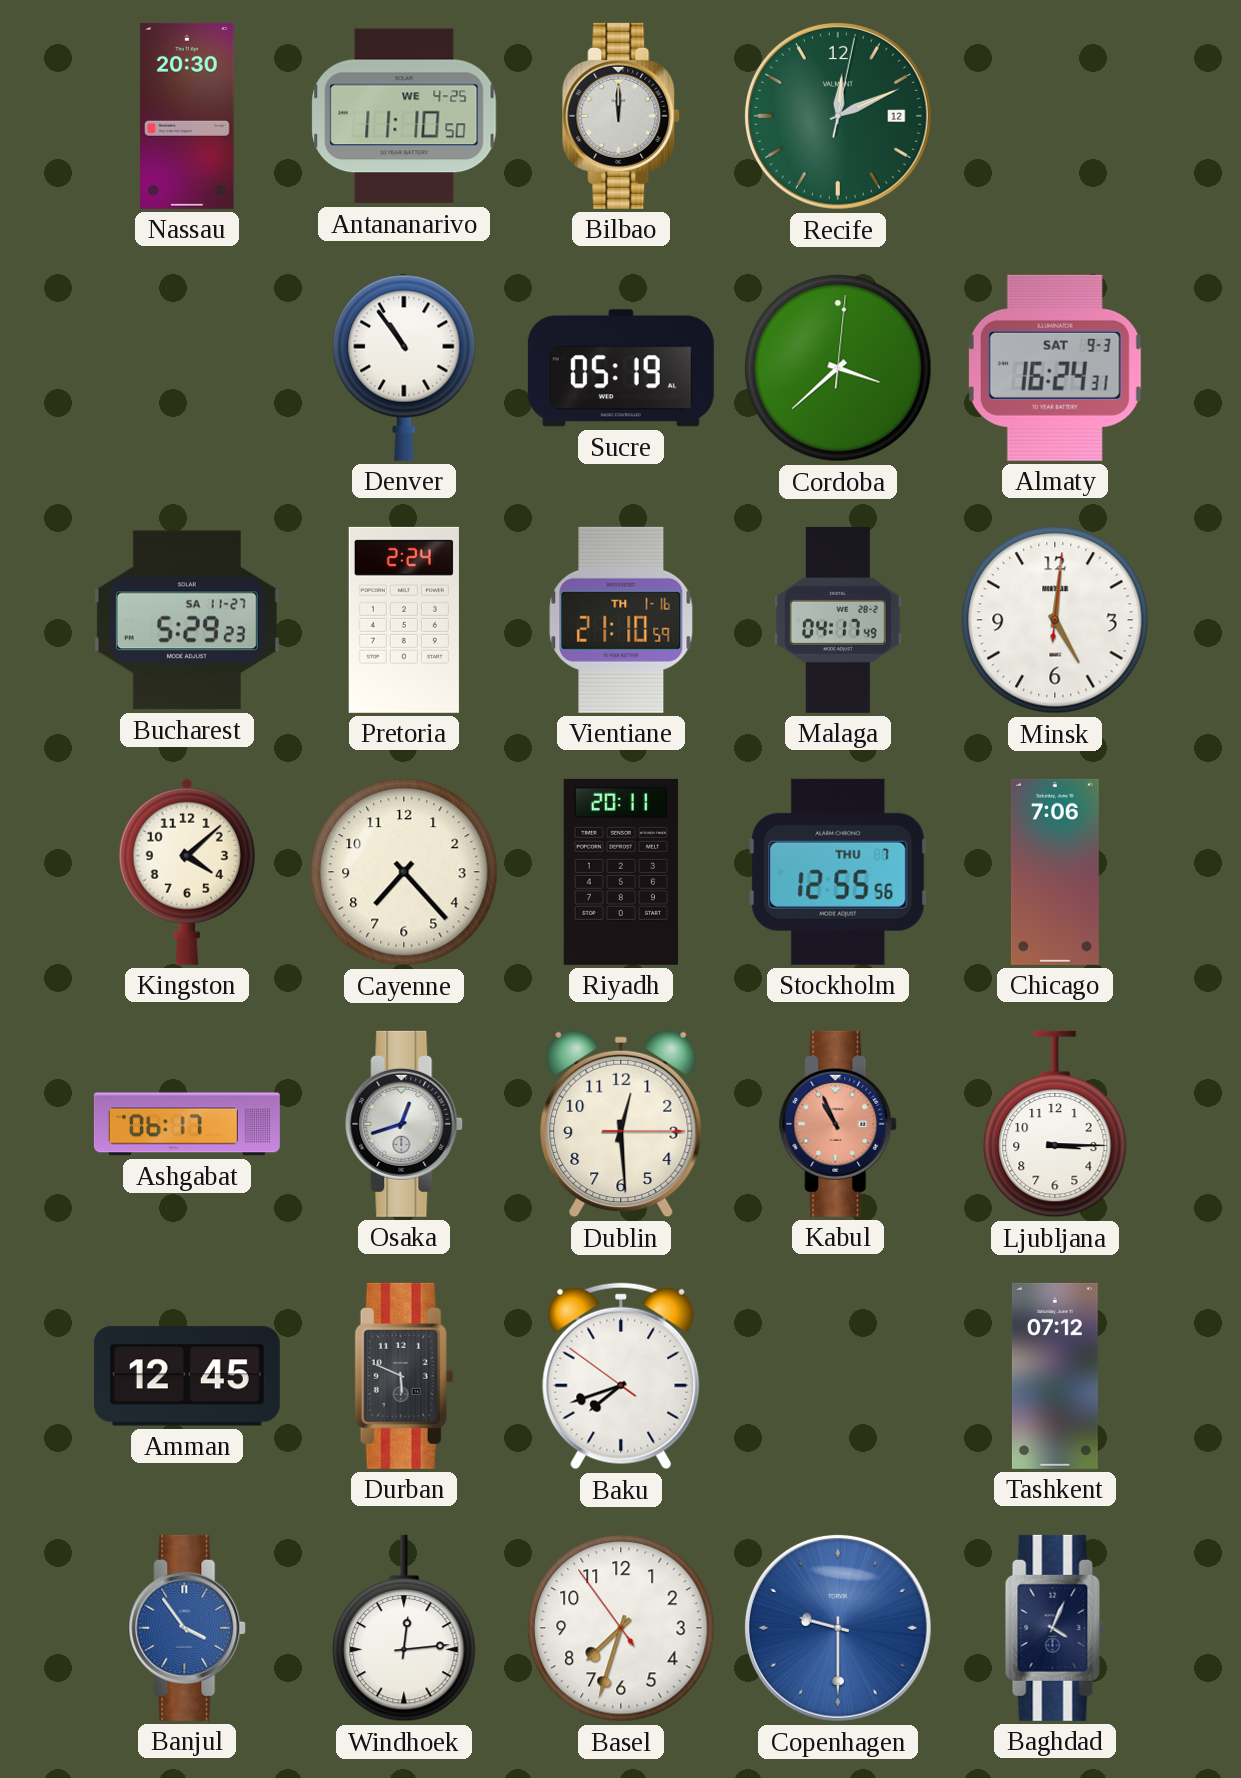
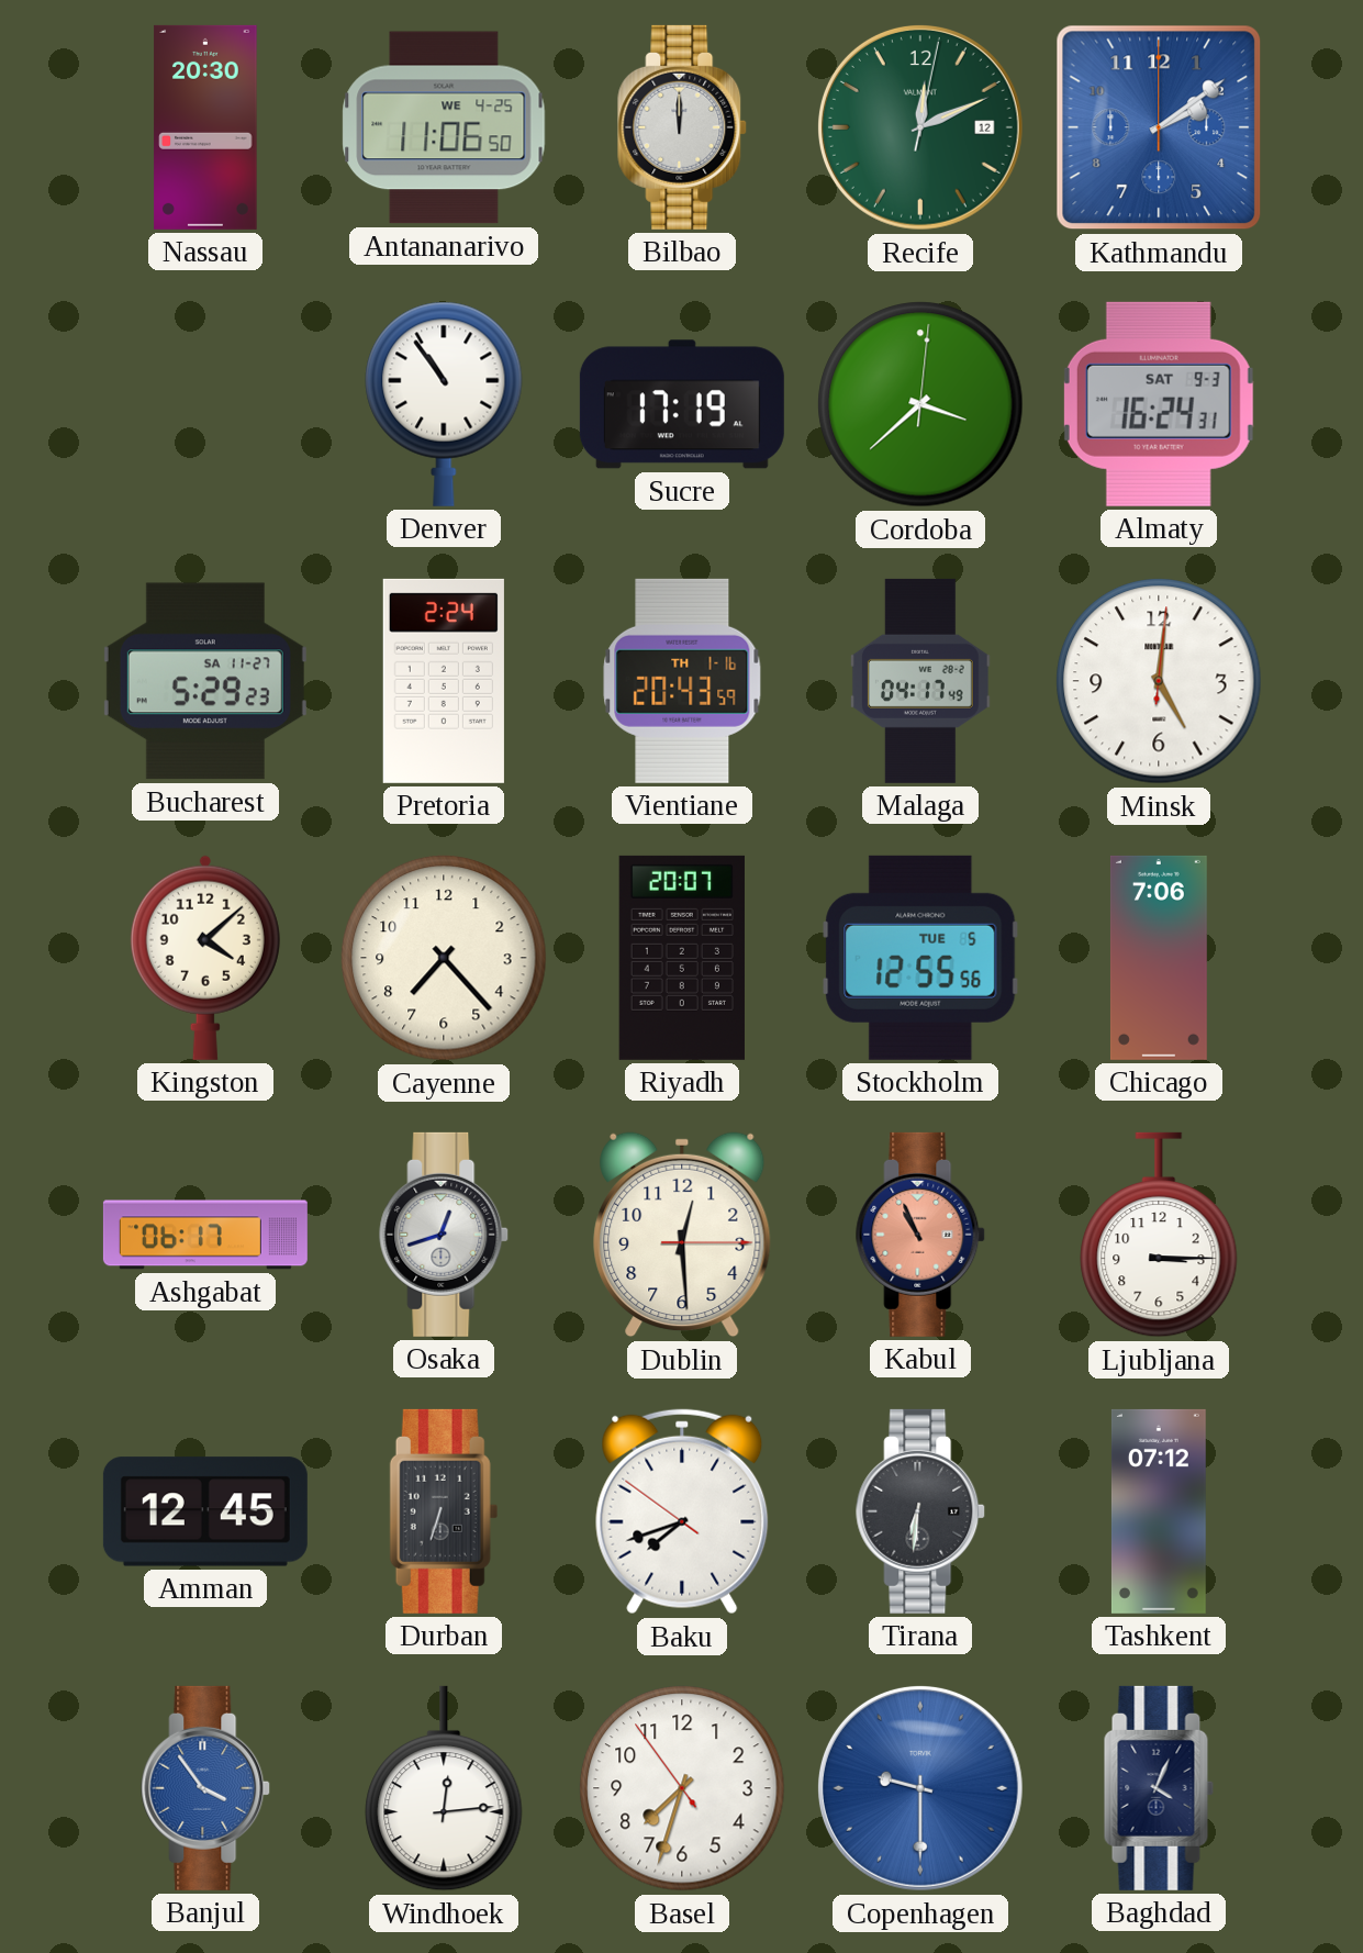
Antananarivo: 11:10 -> 11:06 (444, 127)
Kathmandu: none -> 2:09 (1159, 127)
Sucre: 05:19 -> 17:19 (682, 404)
Vientiane: 21:10 -> 20:43 (682, 681)
Riyadh: 20:11 -> 20:07 (682, 958)
Stockholm date: THU 7 -> TUE 5 (920, 958)
Durban: 5:49 -> 6:33 (444, 1511)
Tirana: none -> 6:31 (921, 1511)
